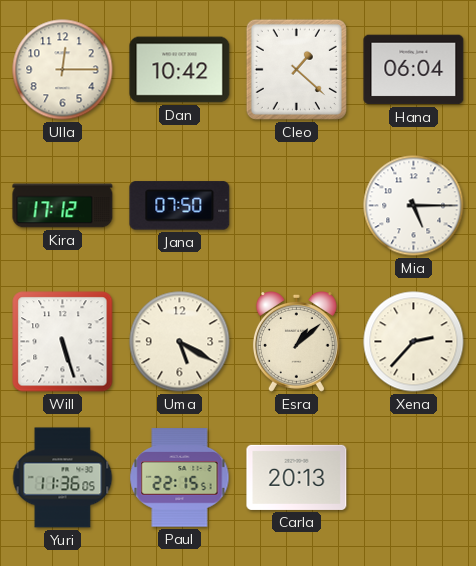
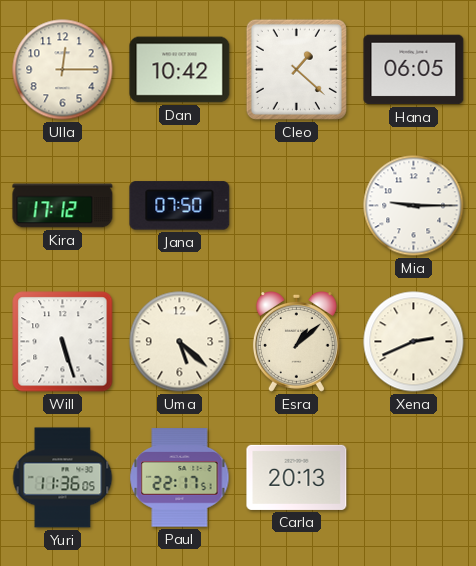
Hana: 06:04 -> 06:05 (414, 70)
Mia: 5:15 -> 9:15 (414, 206)
Uma: 5:20 -> 5:22 (180, 342)
Xena: 2:37 -> 2:41 (414, 342)
Paul: 22:15 -> 22:17 (180, 478)
